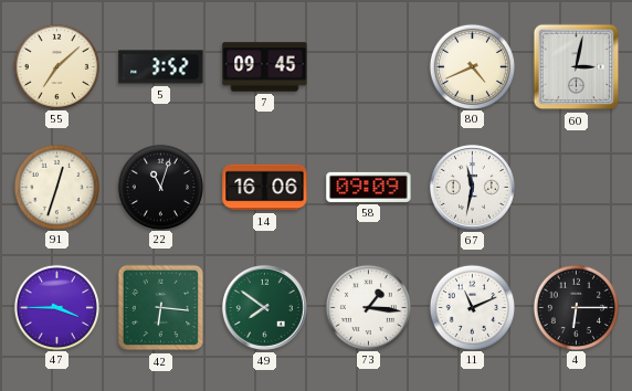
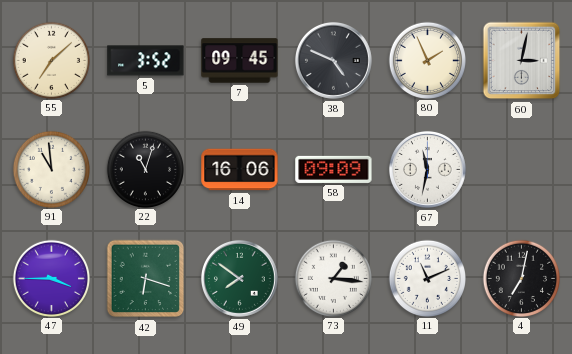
38: none -> 4:49 (333, 60)
80: 4:41 -> 1:56 (427, 60)
91: 12:33 -> 10:59 (51, 169)
42: 6:16 -> 6:18 (146, 279)
4: 6:15 -> 7:02 (521, 278)
